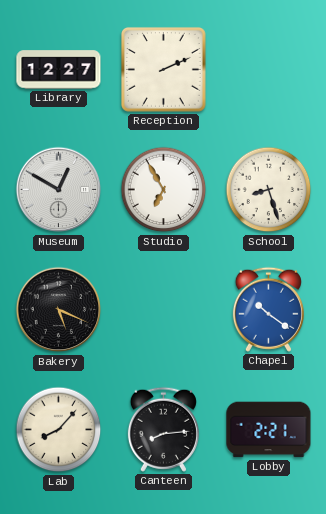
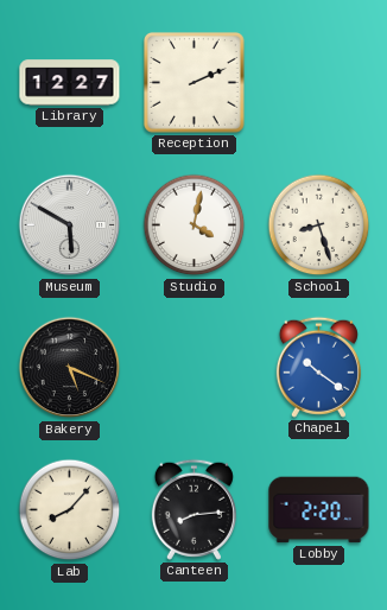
Museum: 12:50 -> 5:50 (70, 225)
Studio: 6:55 -> 4:02 (195, 225)
Lobby: 2:21 -> 2:20 (319, 510)
